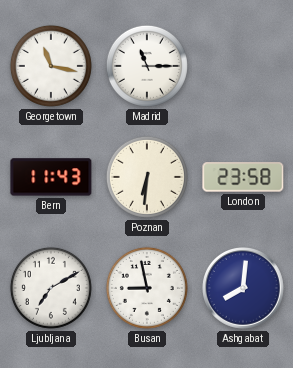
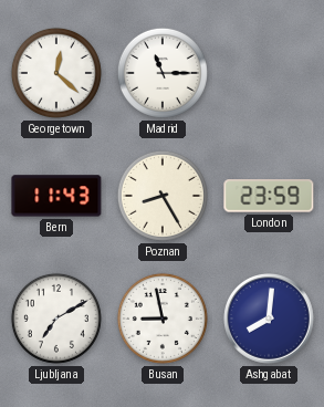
Georgetown: 11:17 -> 12:22 (56, 73)
Poznan: 6:31 -> 8:25 (163, 196)
London: 23:58 -> 23:59 (269, 196)
